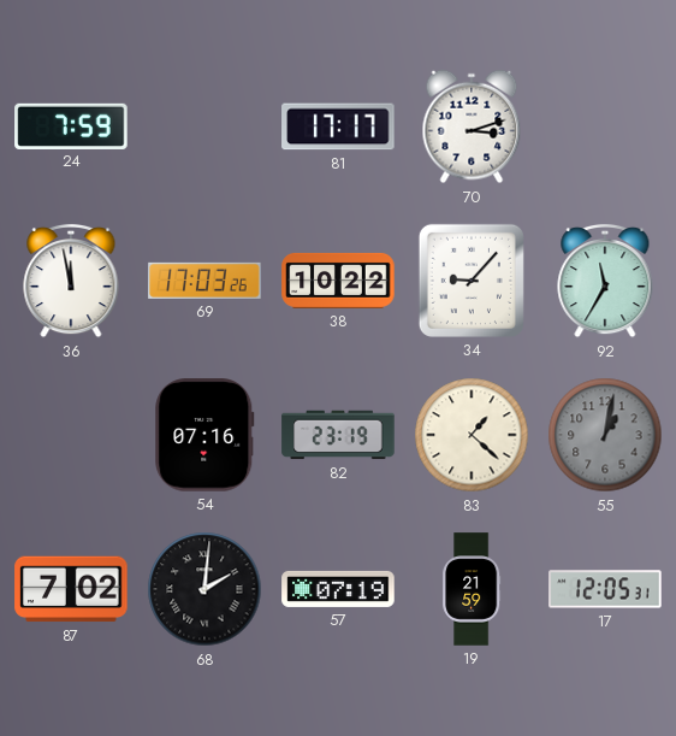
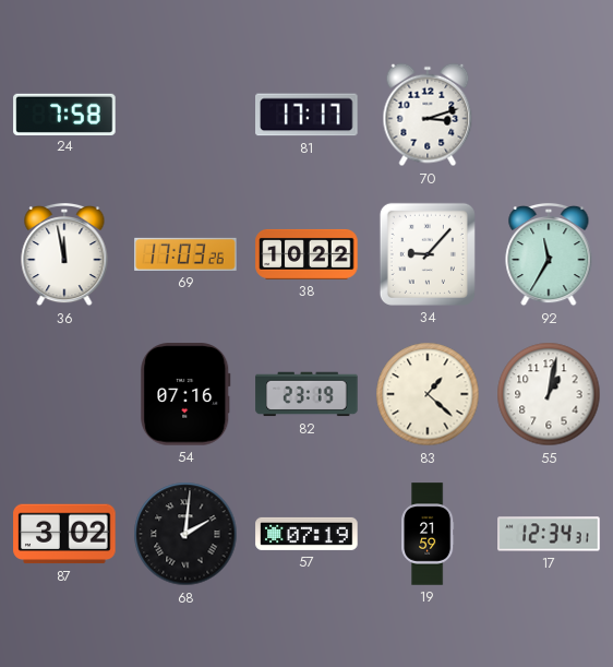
24: 7:59 -> 7:58 (64, 114)
55 dial: grey -> white (549, 394)
87: 7:02 -> 3:02 (64, 534)
17: 12:05 -> 12:34 (549, 534)
